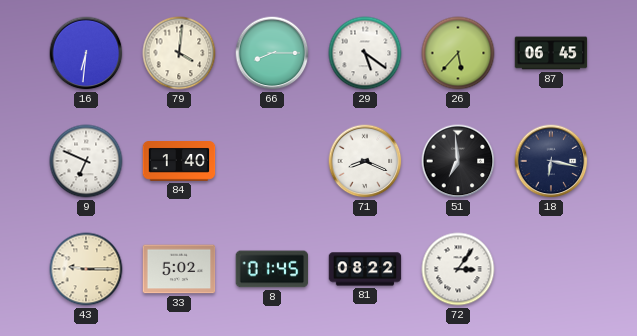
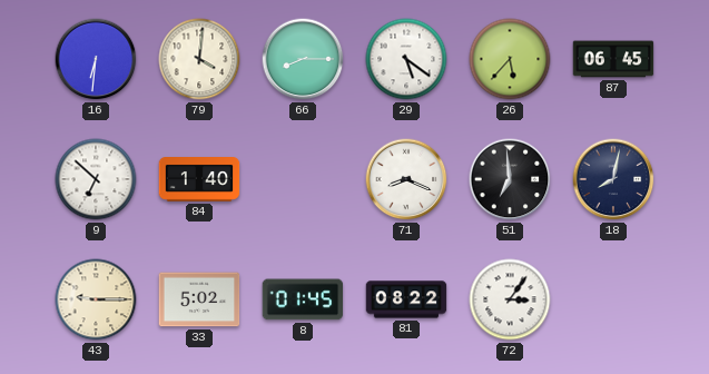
9: 6:49 -> 6:52 (96, 179)
18: 6:17 -> 8:02 (613, 179)
